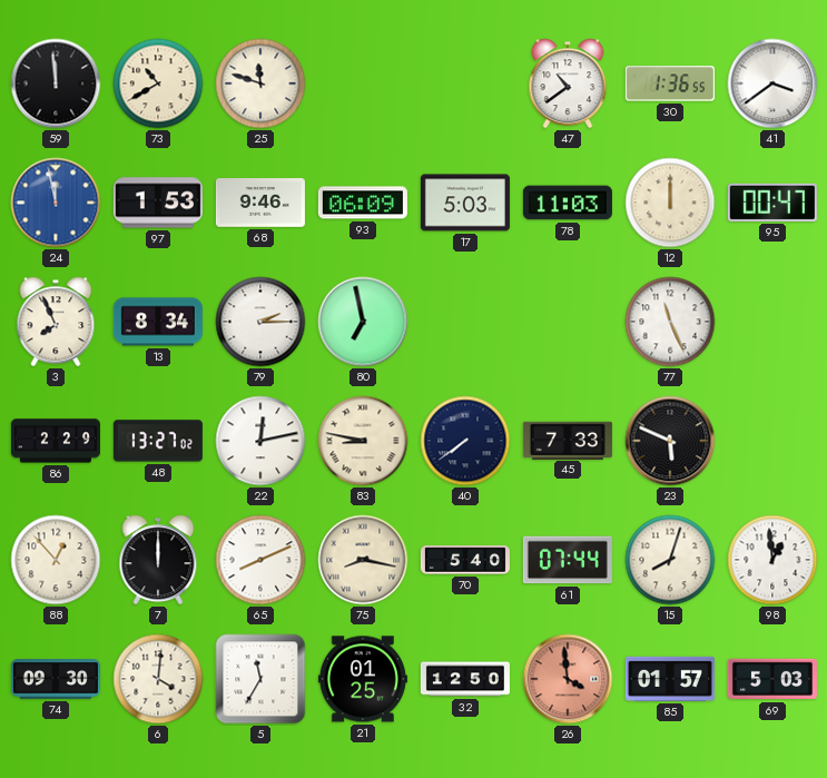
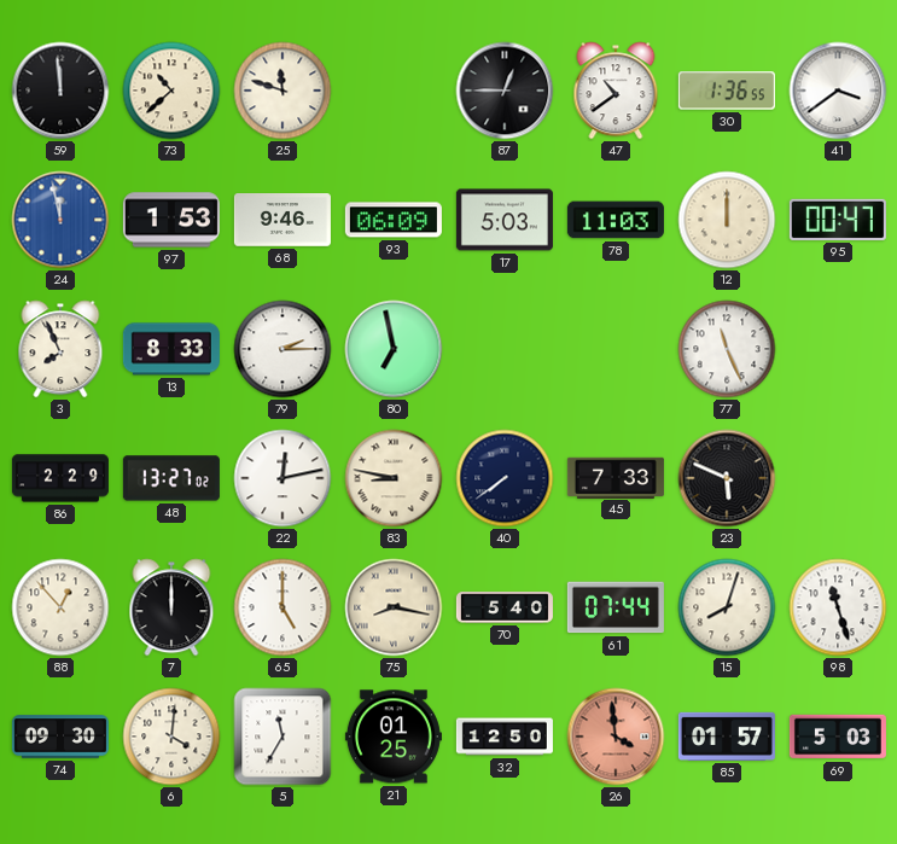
73: 10:40 -> 10:38 (171, 91)
87: none -> 12:45 (505, 91)
13: 8:34 -> 8:33 (171, 349)
65: 8:11 -> 5:00 (283, 607)
98: 12:59 -> 11:27 (838, 607)
